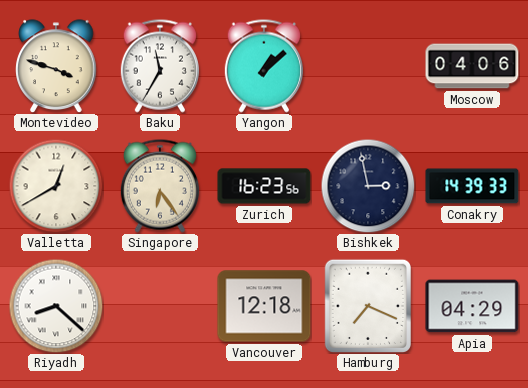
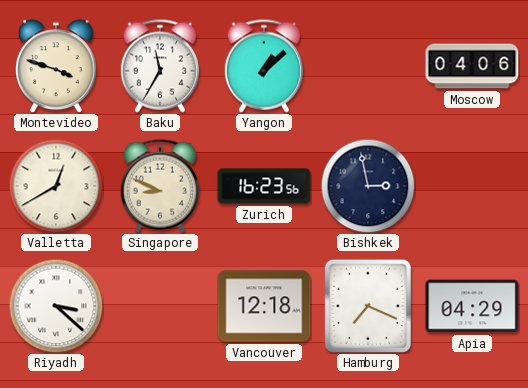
Singapore: 6:24 -> 8:49 (160, 186)
Conakry: 14:39 -> none (472, 186)
Riyadh: 8:22 -> 3:22 (56, 306)
